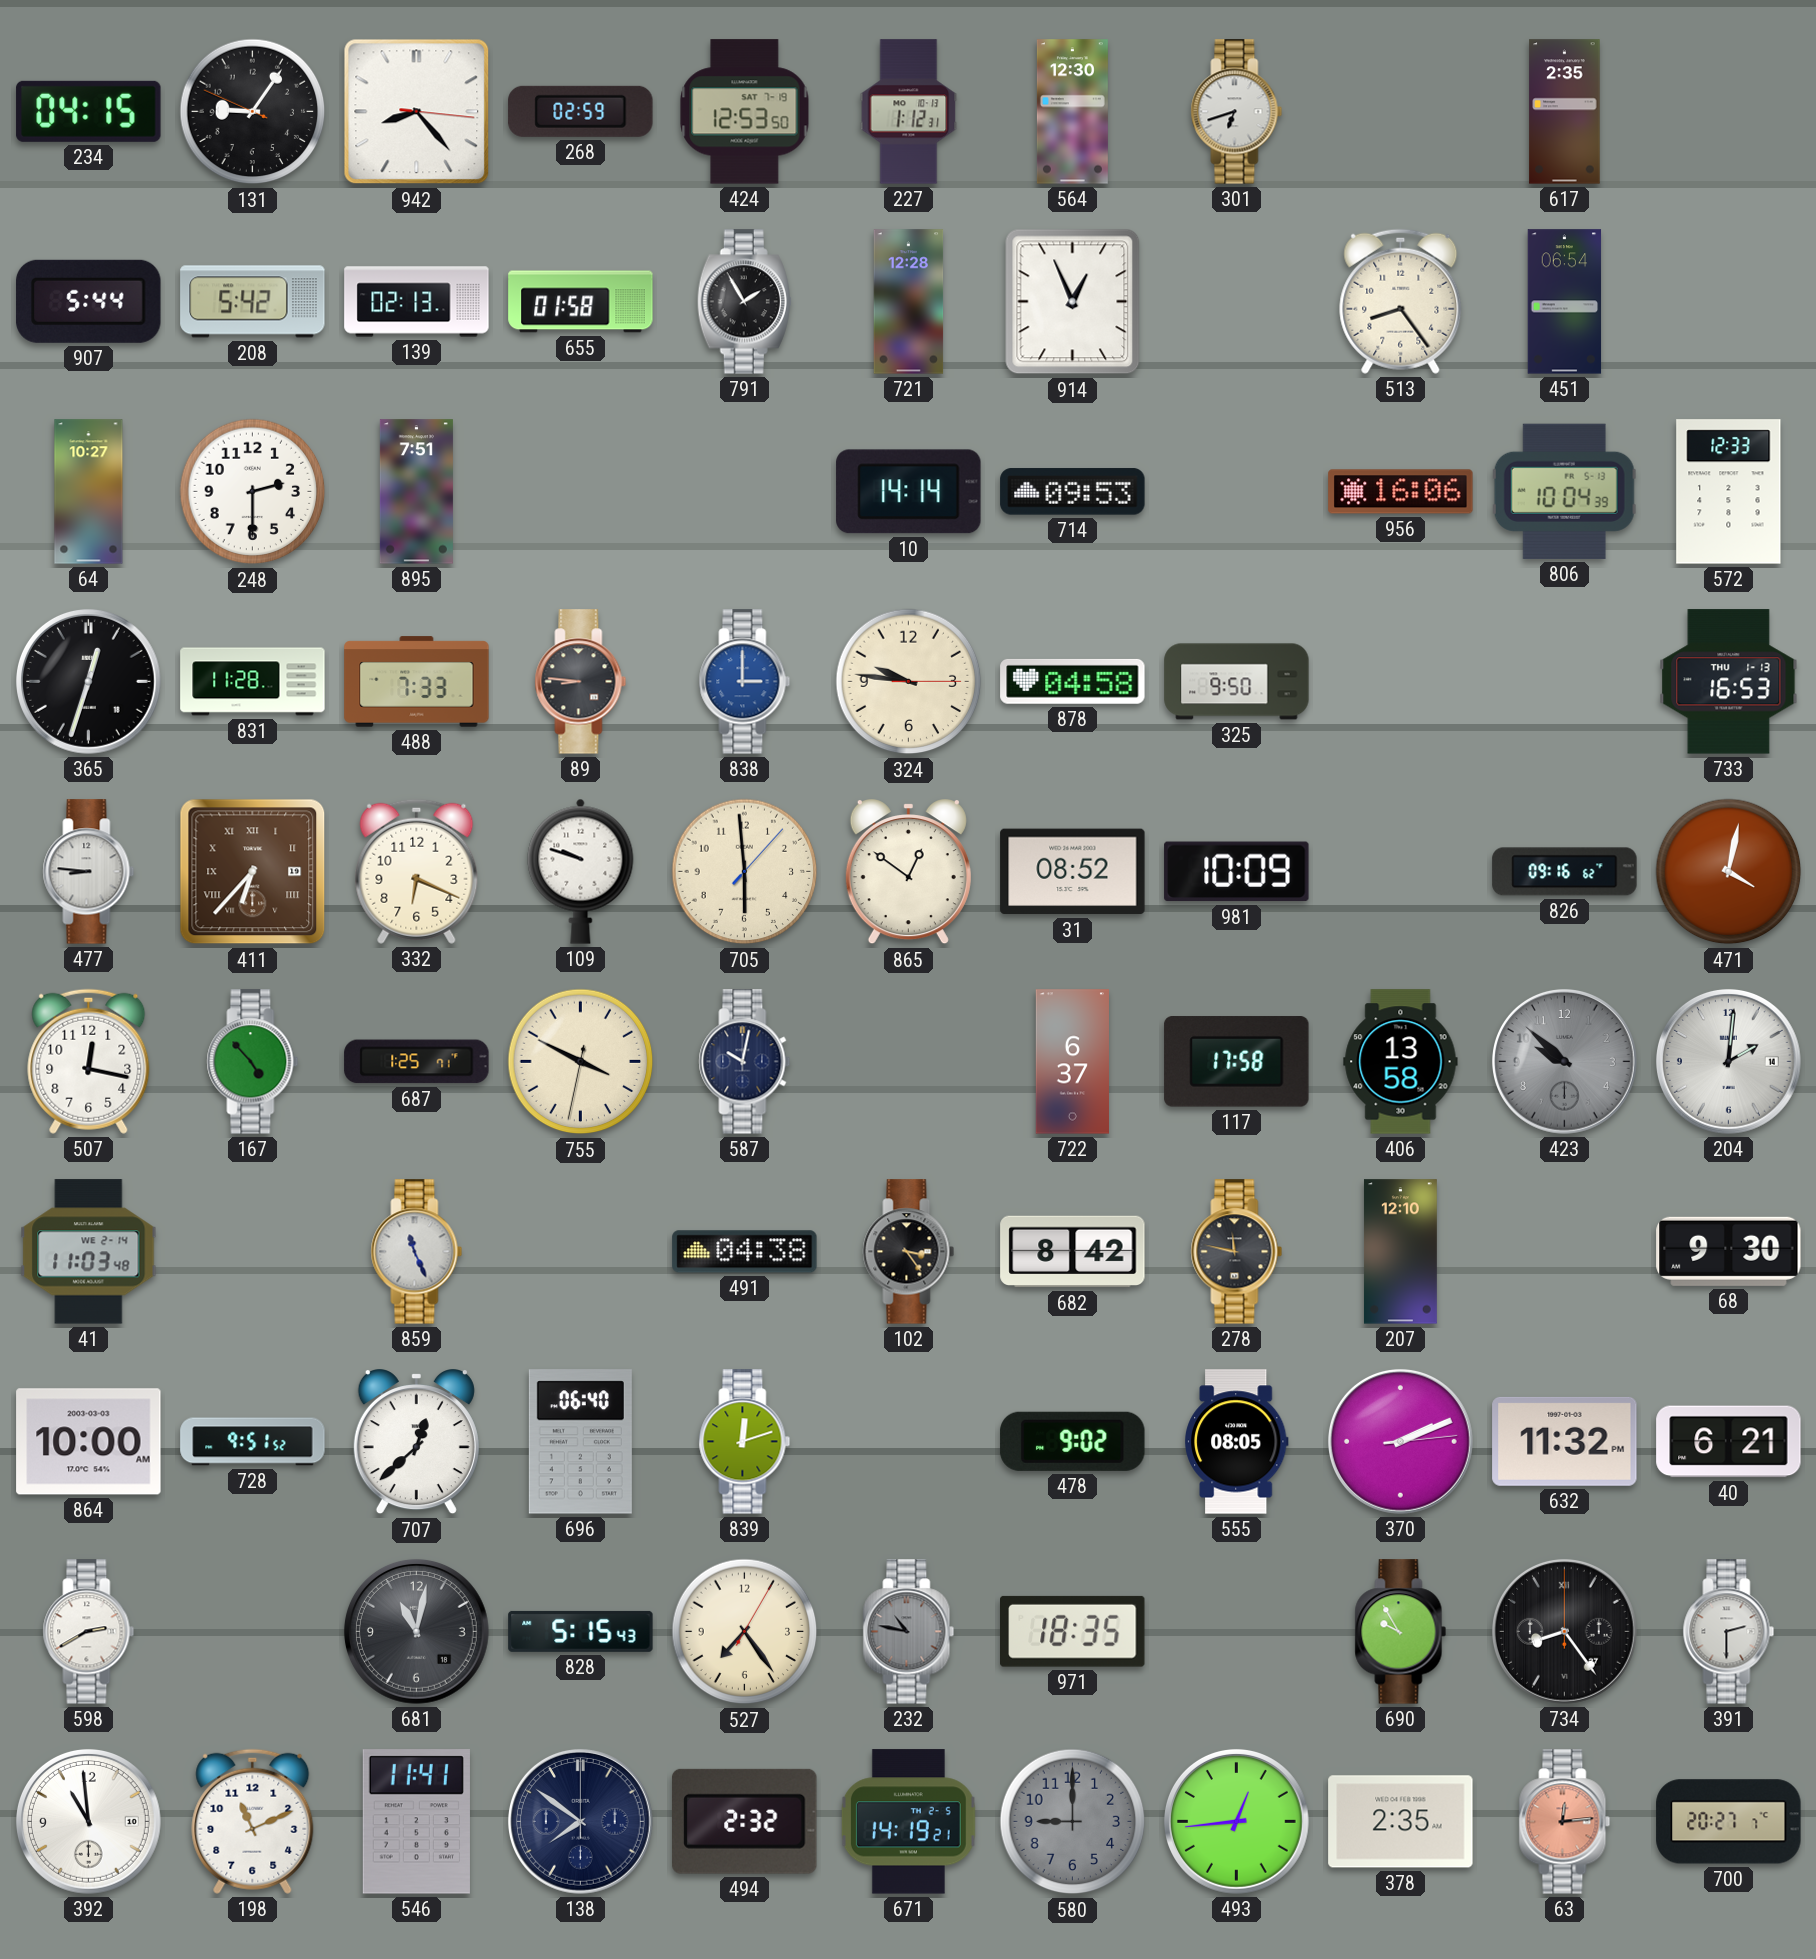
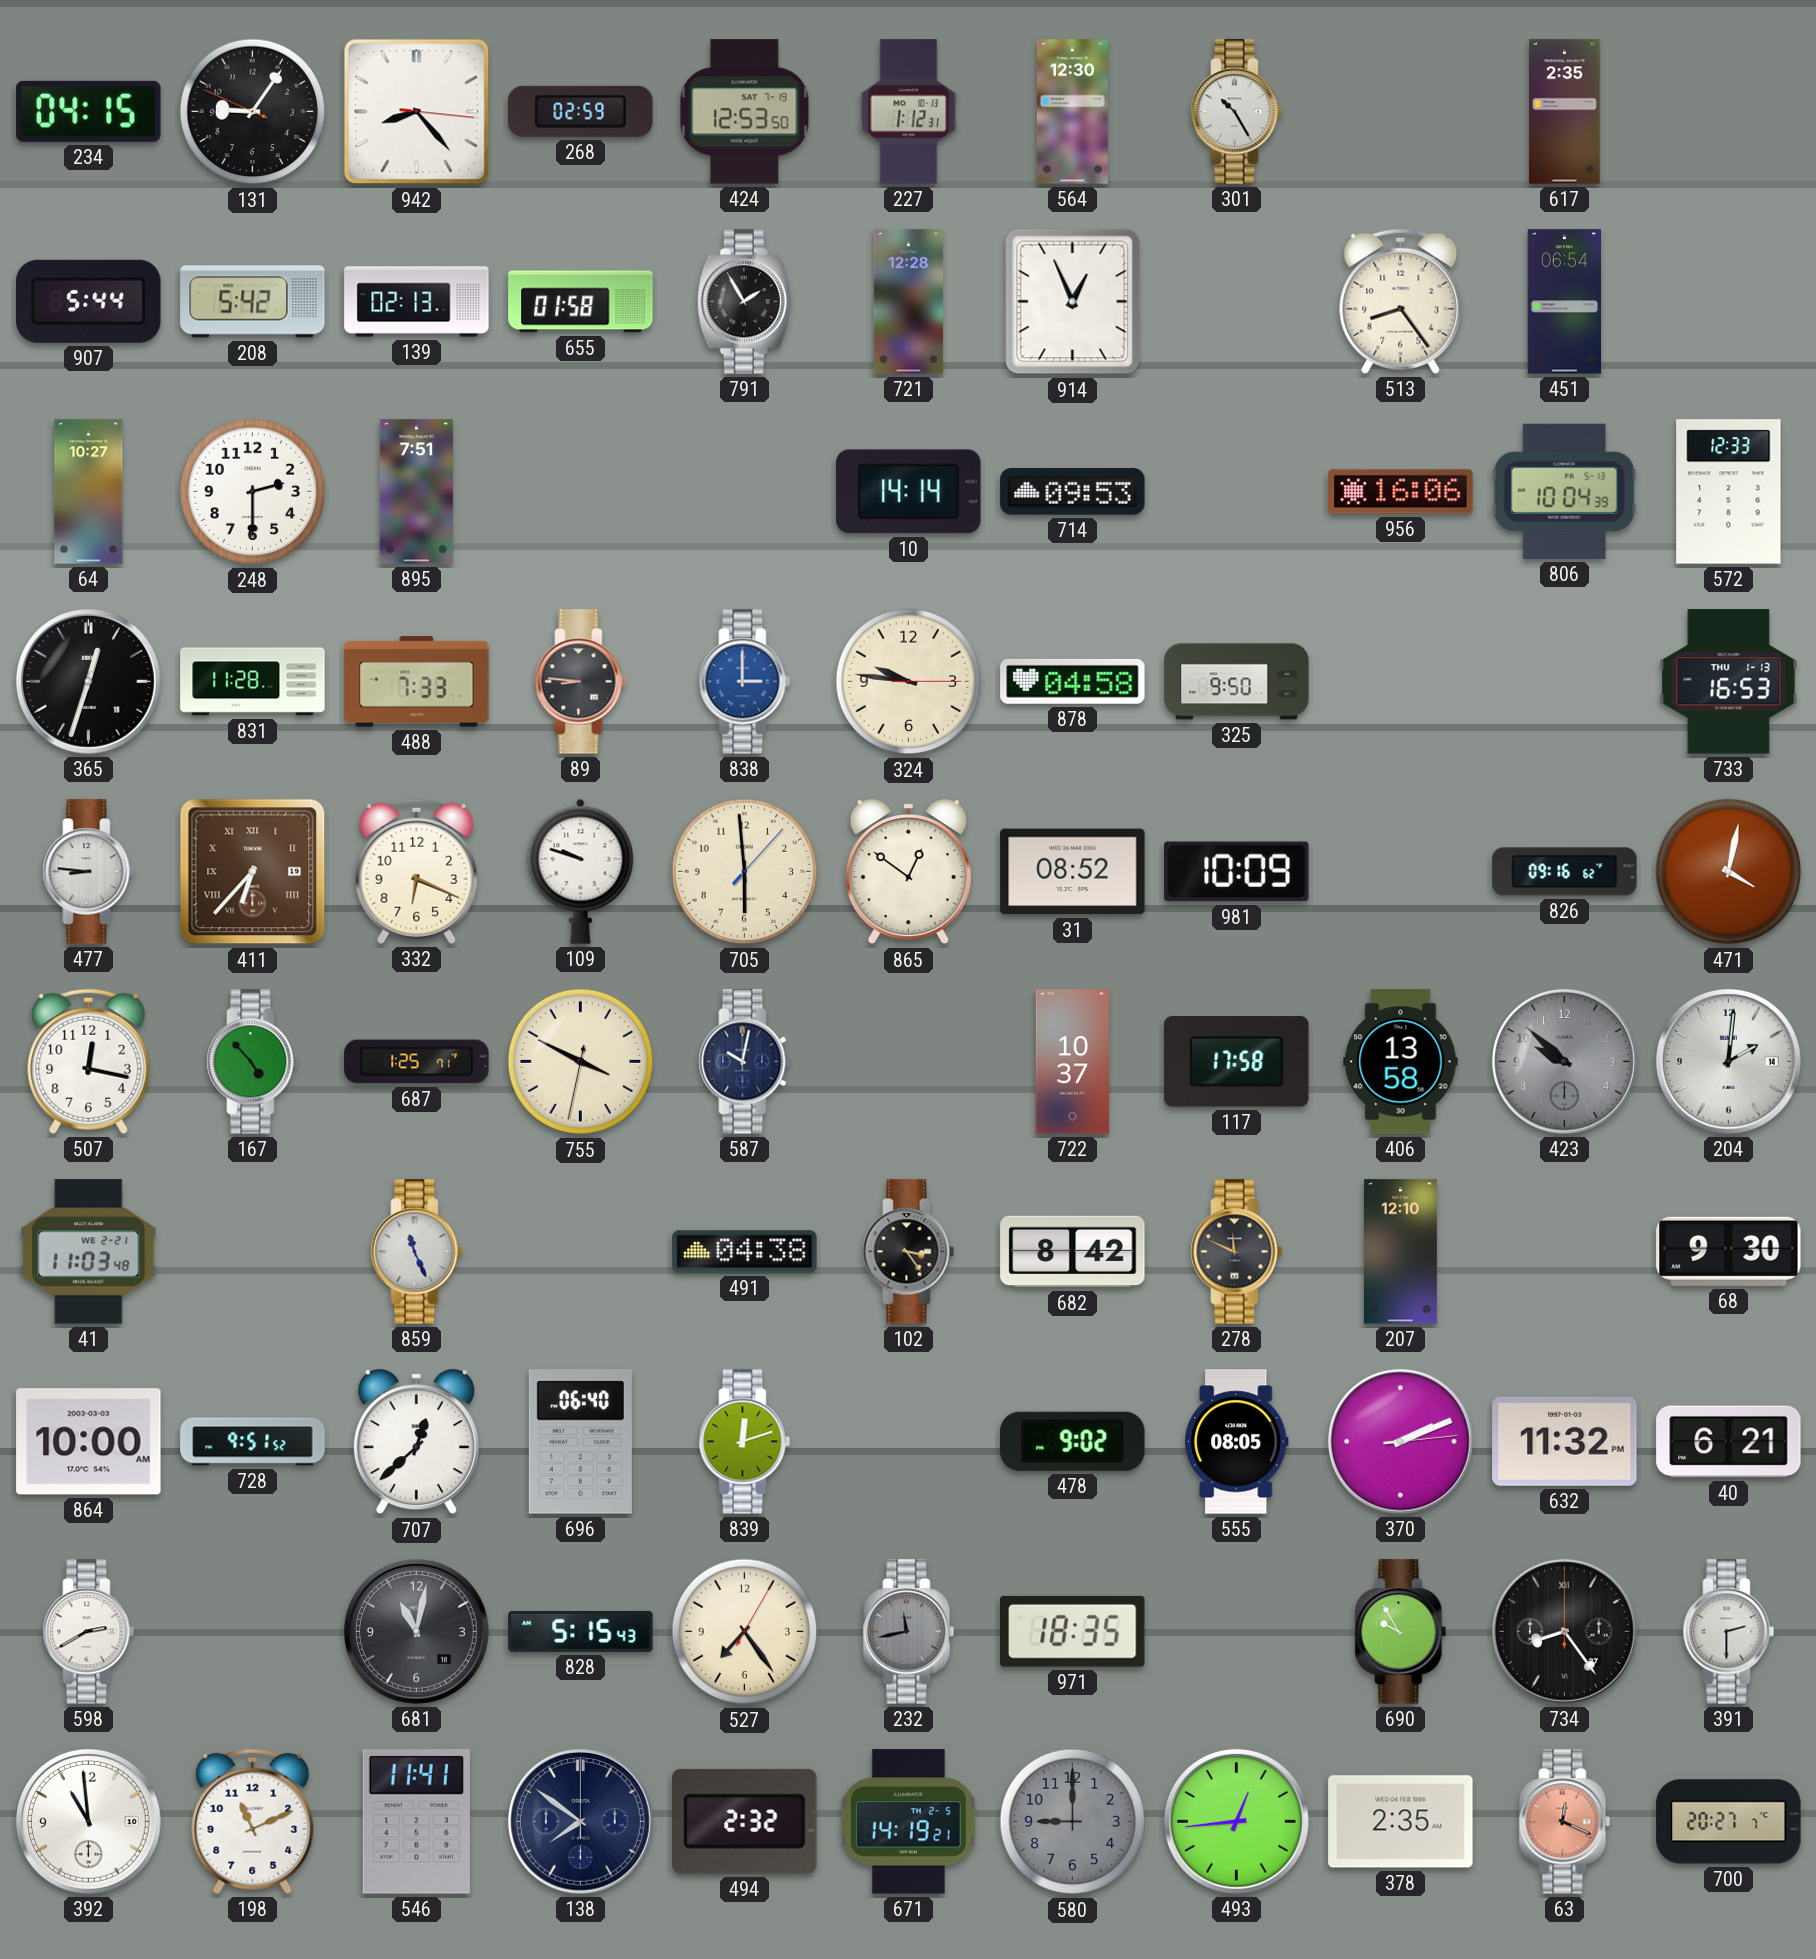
301: 6:42 -> 10:25 (1237, 112)
722: 6:37 -> 10:37 (1072, 1062)
41 date: WE 2-14 -> WE 2-21 (89, 1252)
278: 11:47 -> 11:49 (1237, 1252)
232: 10:47 -> 11:43 (909, 1632)
63: 12:14 -> 12:19 (1565, 1822)
